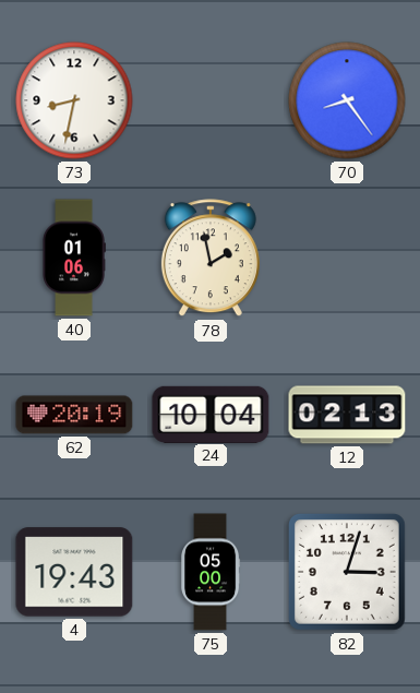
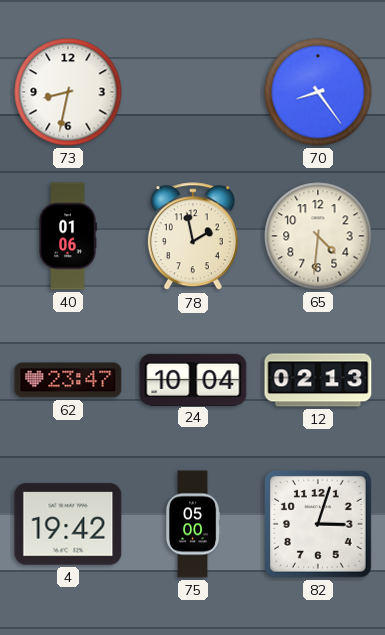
65: none -> 4:31 (318, 236)
62: 20:19 -> 23:47 (68, 380)
4: 19:43 -> 19:42 (68, 524)
